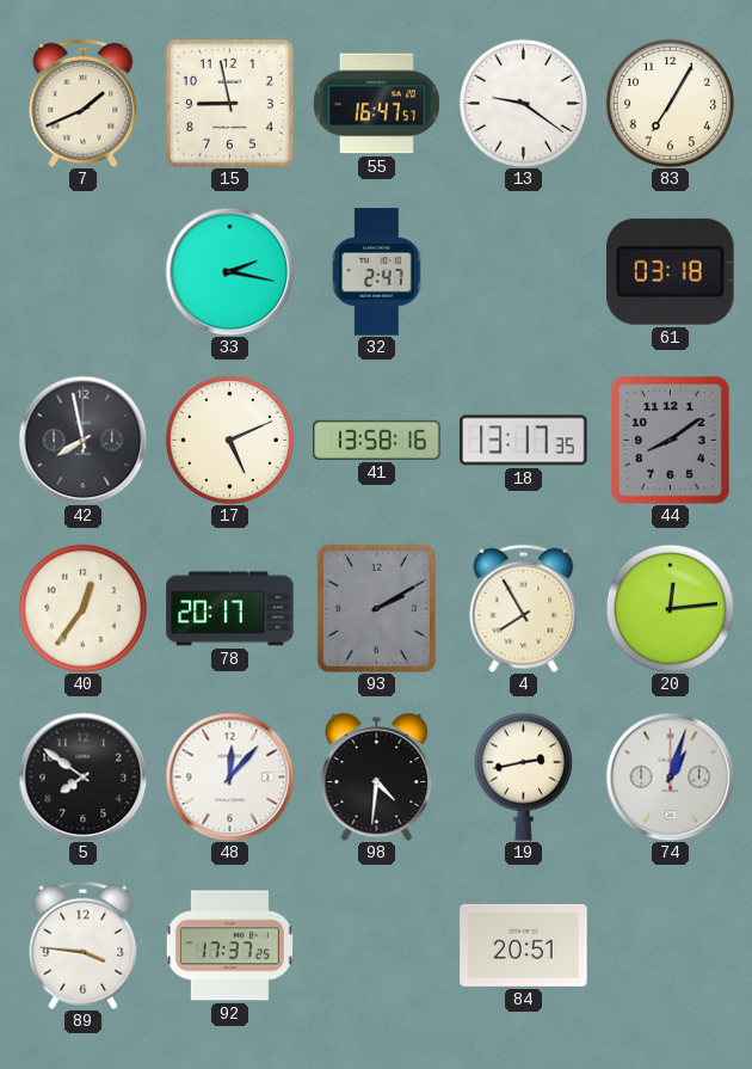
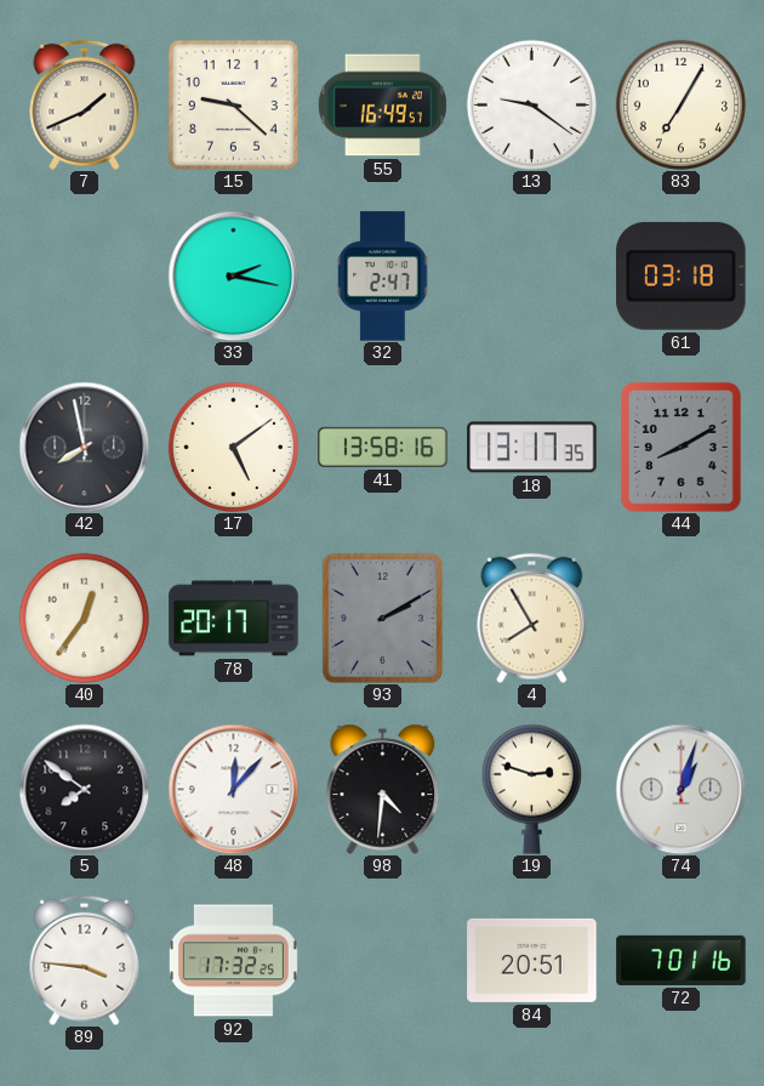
15: 8:58 -> 9:22 (233, 104)
55: 16:47 -> 16:49 (382, 106)
17: 5:11 -> 5:09 (233, 447)
44: 8:09 -> 8:10 (682, 448)
20: 12:14 -> none (670, 608)
19: 2:43 -> 2:48 (531, 789)
92: 17:37 -> 17:32 (233, 961)
72: none -> 7:01 (682, 960)
